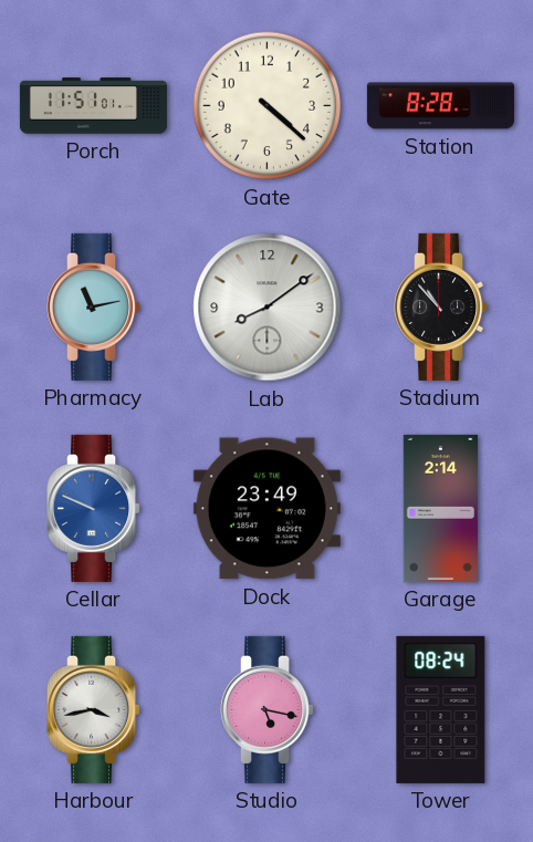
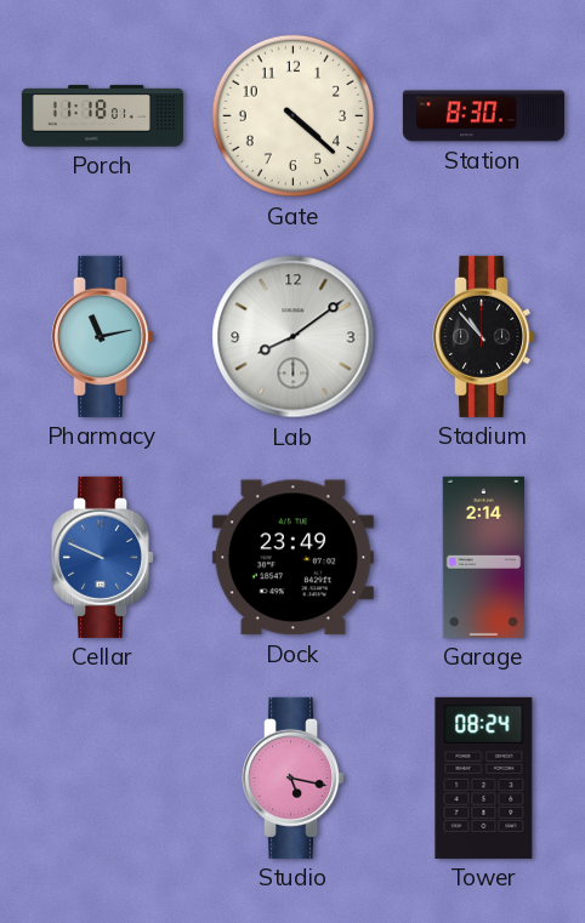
Porch: 11:51 -> 11:18 (102, 116)
Station: 8:28 -> 8:30 (483, 116)
Harbour: 3:43 -> none (94, 709)
